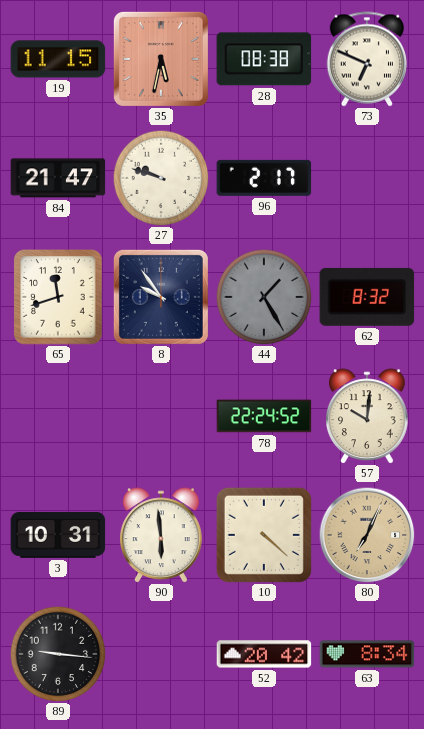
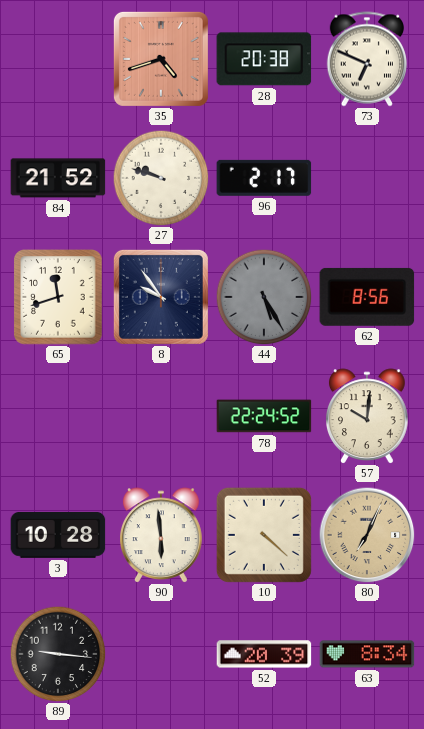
19: 11:15 -> none (58, 59)
35: 5:32 -> 4:42 (161, 59)
28: 08:38 -> 20:38 (264, 59)
84: 21:47 -> 21:52 (58, 178)
44: 1:25 -> 5:25 (264, 297)
62: 8:32 -> 8:56 (367, 297)
3: 10:31 -> 10:28 (58, 535)
52: 20:42 -> 20:39 (264, 654)
